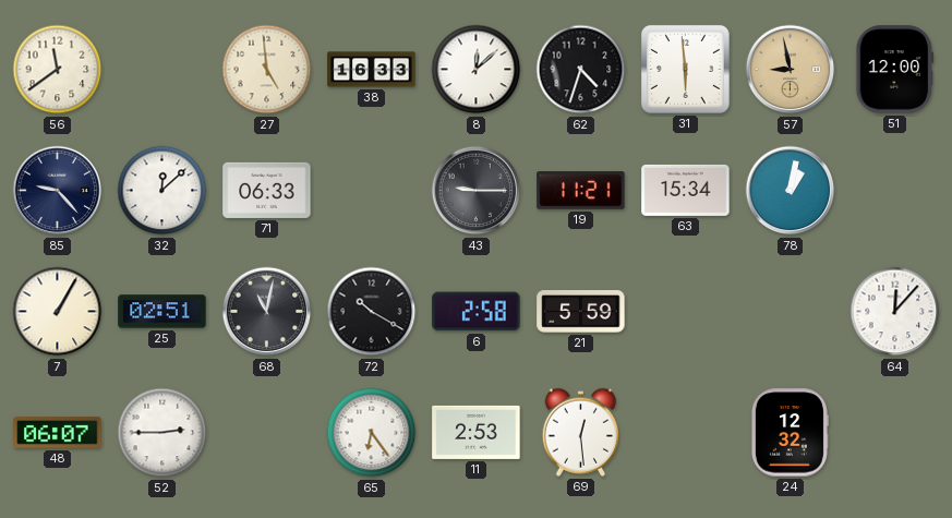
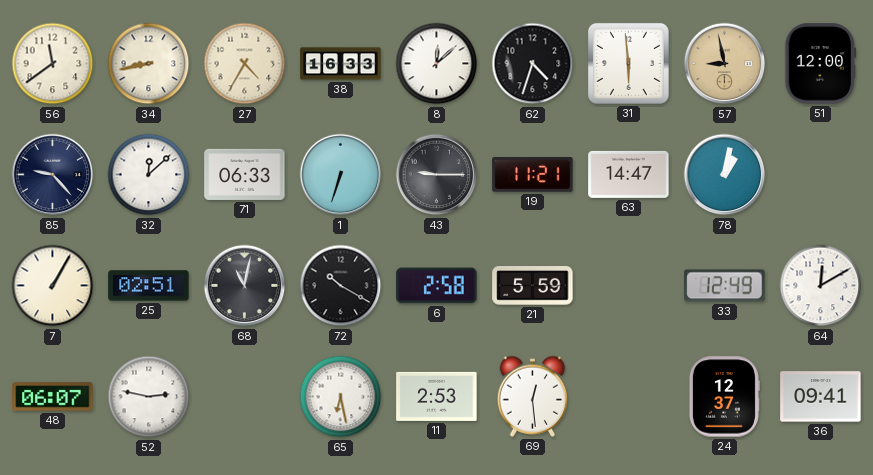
34: none -> 8:43 (149, 64)
27: 4:59 -> 4:35 (245, 64)
1: none -> 6:33 (341, 175)
63: 15:34 -> 14:47 (629, 174)
33: none -> 12:49 (725, 286)
64: 12:07 -> 12:10 (821, 286)
52: 2:45 -> 2:47 (149, 397)
65: 6:24 -> 6:28 (341, 397)
24: 12:32 -> 12:37 (724, 397)
36: none -> 09:41 (821, 397)
